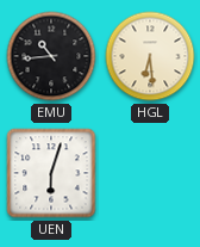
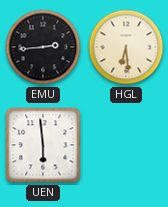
EMU: 10:44 -> 2:44 (43, 47)
UEN: 6:03 -> 5:59 (43, 145)
